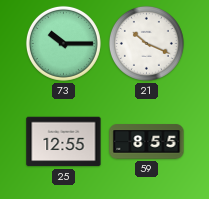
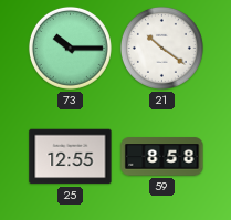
21: 10:19 -> 10:21 (161, 48)
59: 8:55 -> 8:58 (162, 157)
